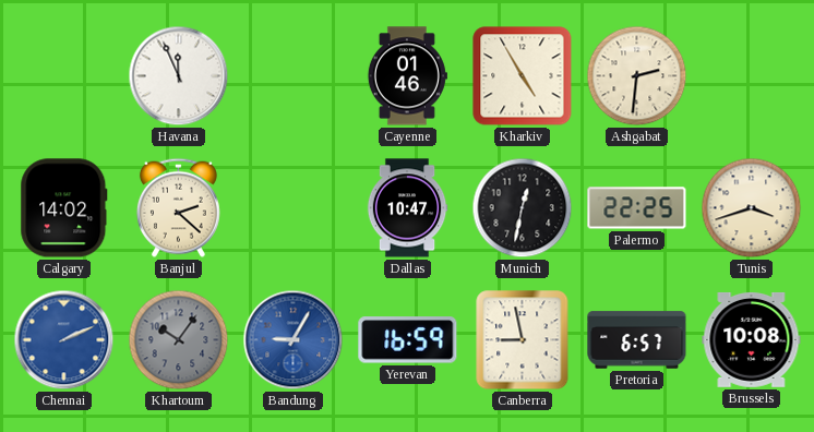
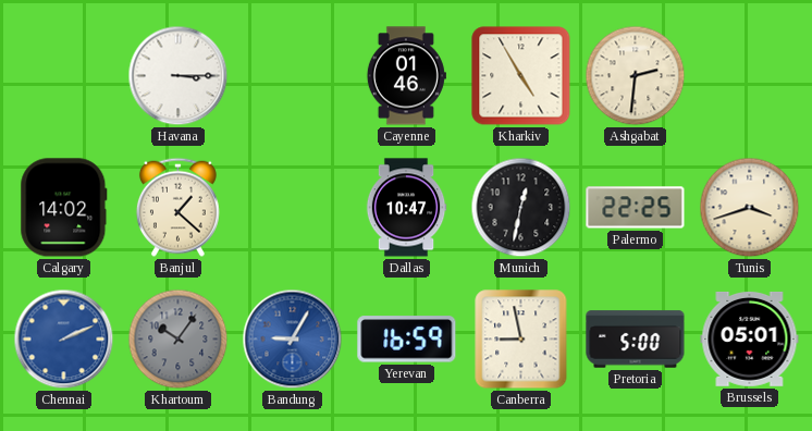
Havana: 11:56 -> 3:15 (179, 76)
Banjul: 2:22 -> 1:22 (177, 207)
Pretoria: 6:57 -> 5:00 (636, 340)
Brussels: 10:08 -> 05:01 (750, 338)
